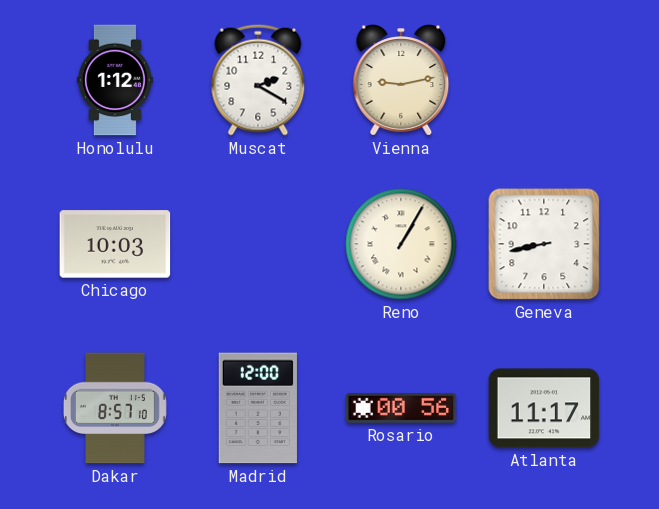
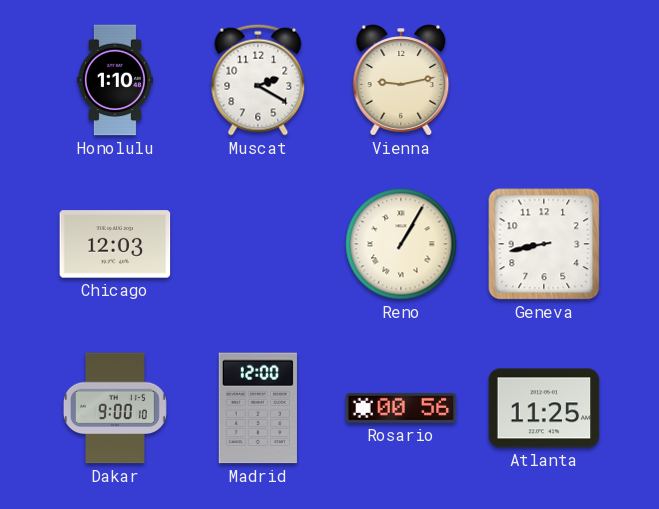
Honolulu: 1:12 -> 1:10 (115, 80)
Chicago: 10:03 -> 12:03 (115, 244)
Dakar: 8:57 -> 9:00 (115, 408)
Atlanta: 11:17 -> 11:25 (544, 408)
